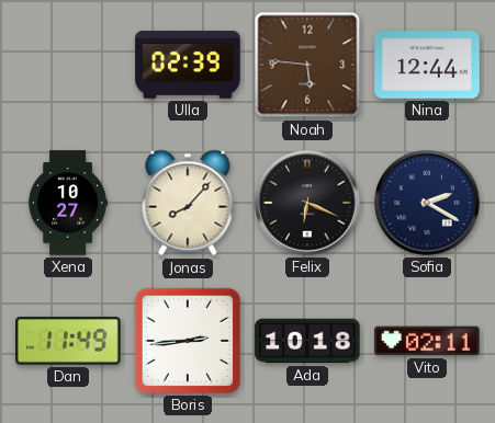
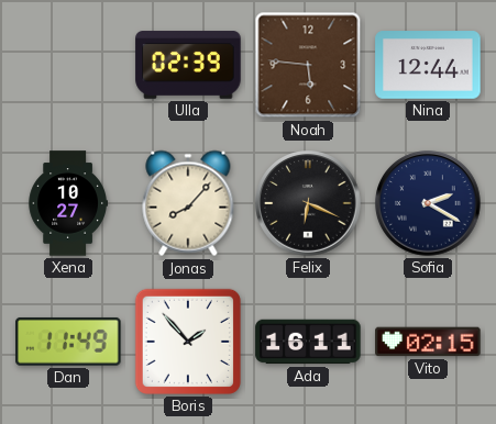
Boris: 2:44 -> 1:53 (188, 342)
Ada: 10:18 -> 16:11 (308, 342)
Vito: 02:11 -> 02:15 (428, 342)
